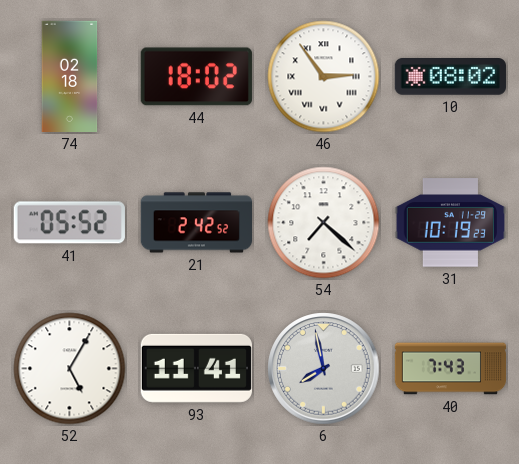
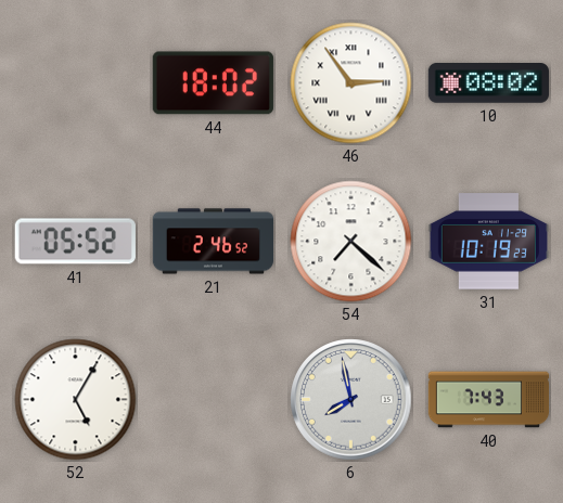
74: 02:18 -> none (70, 77)
21: 2:42 -> 2:46 (213, 242)
93: 11:41 -> none (196, 368)
